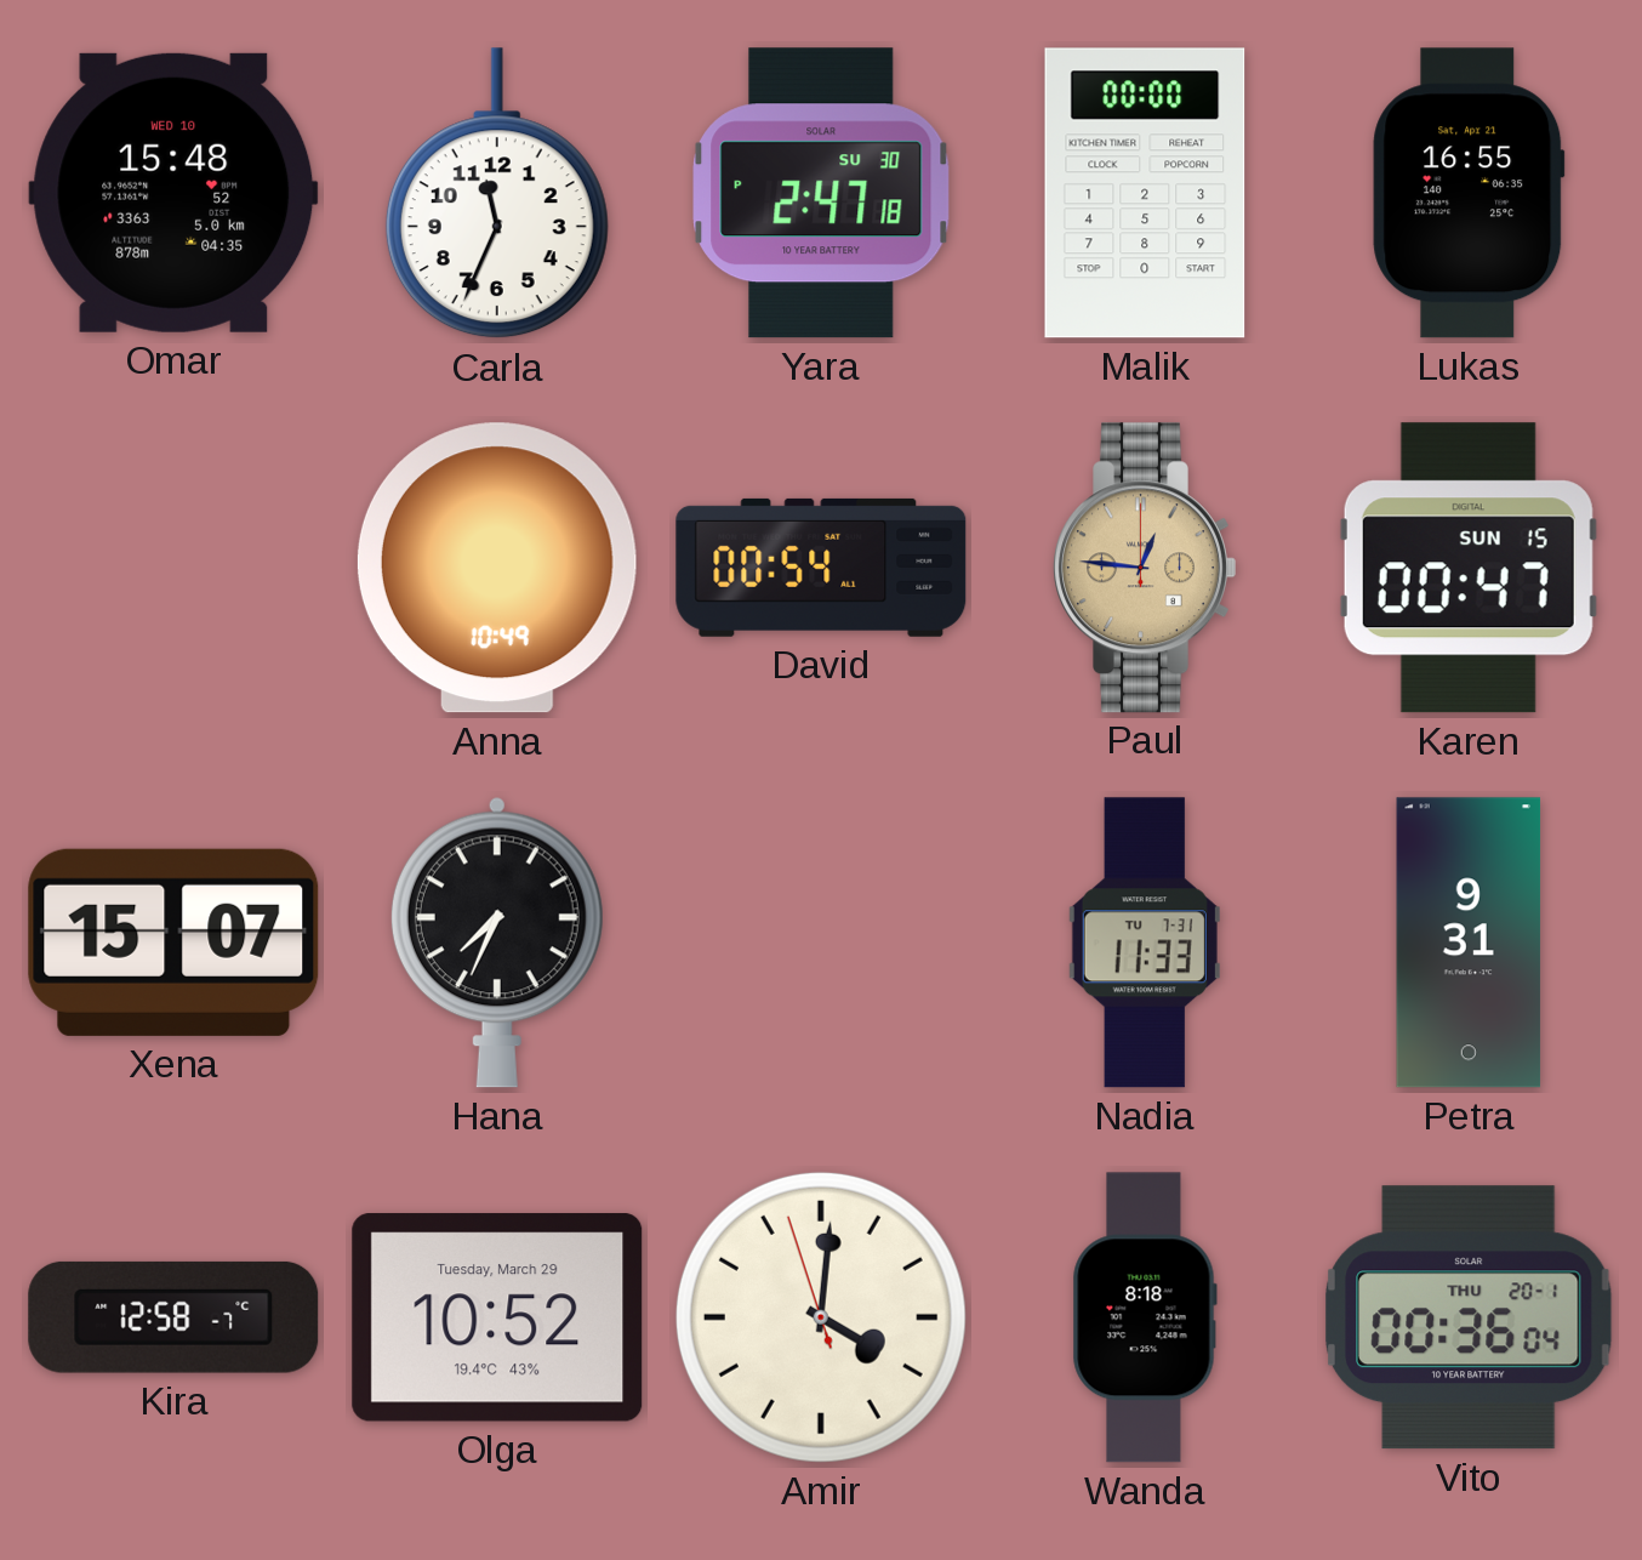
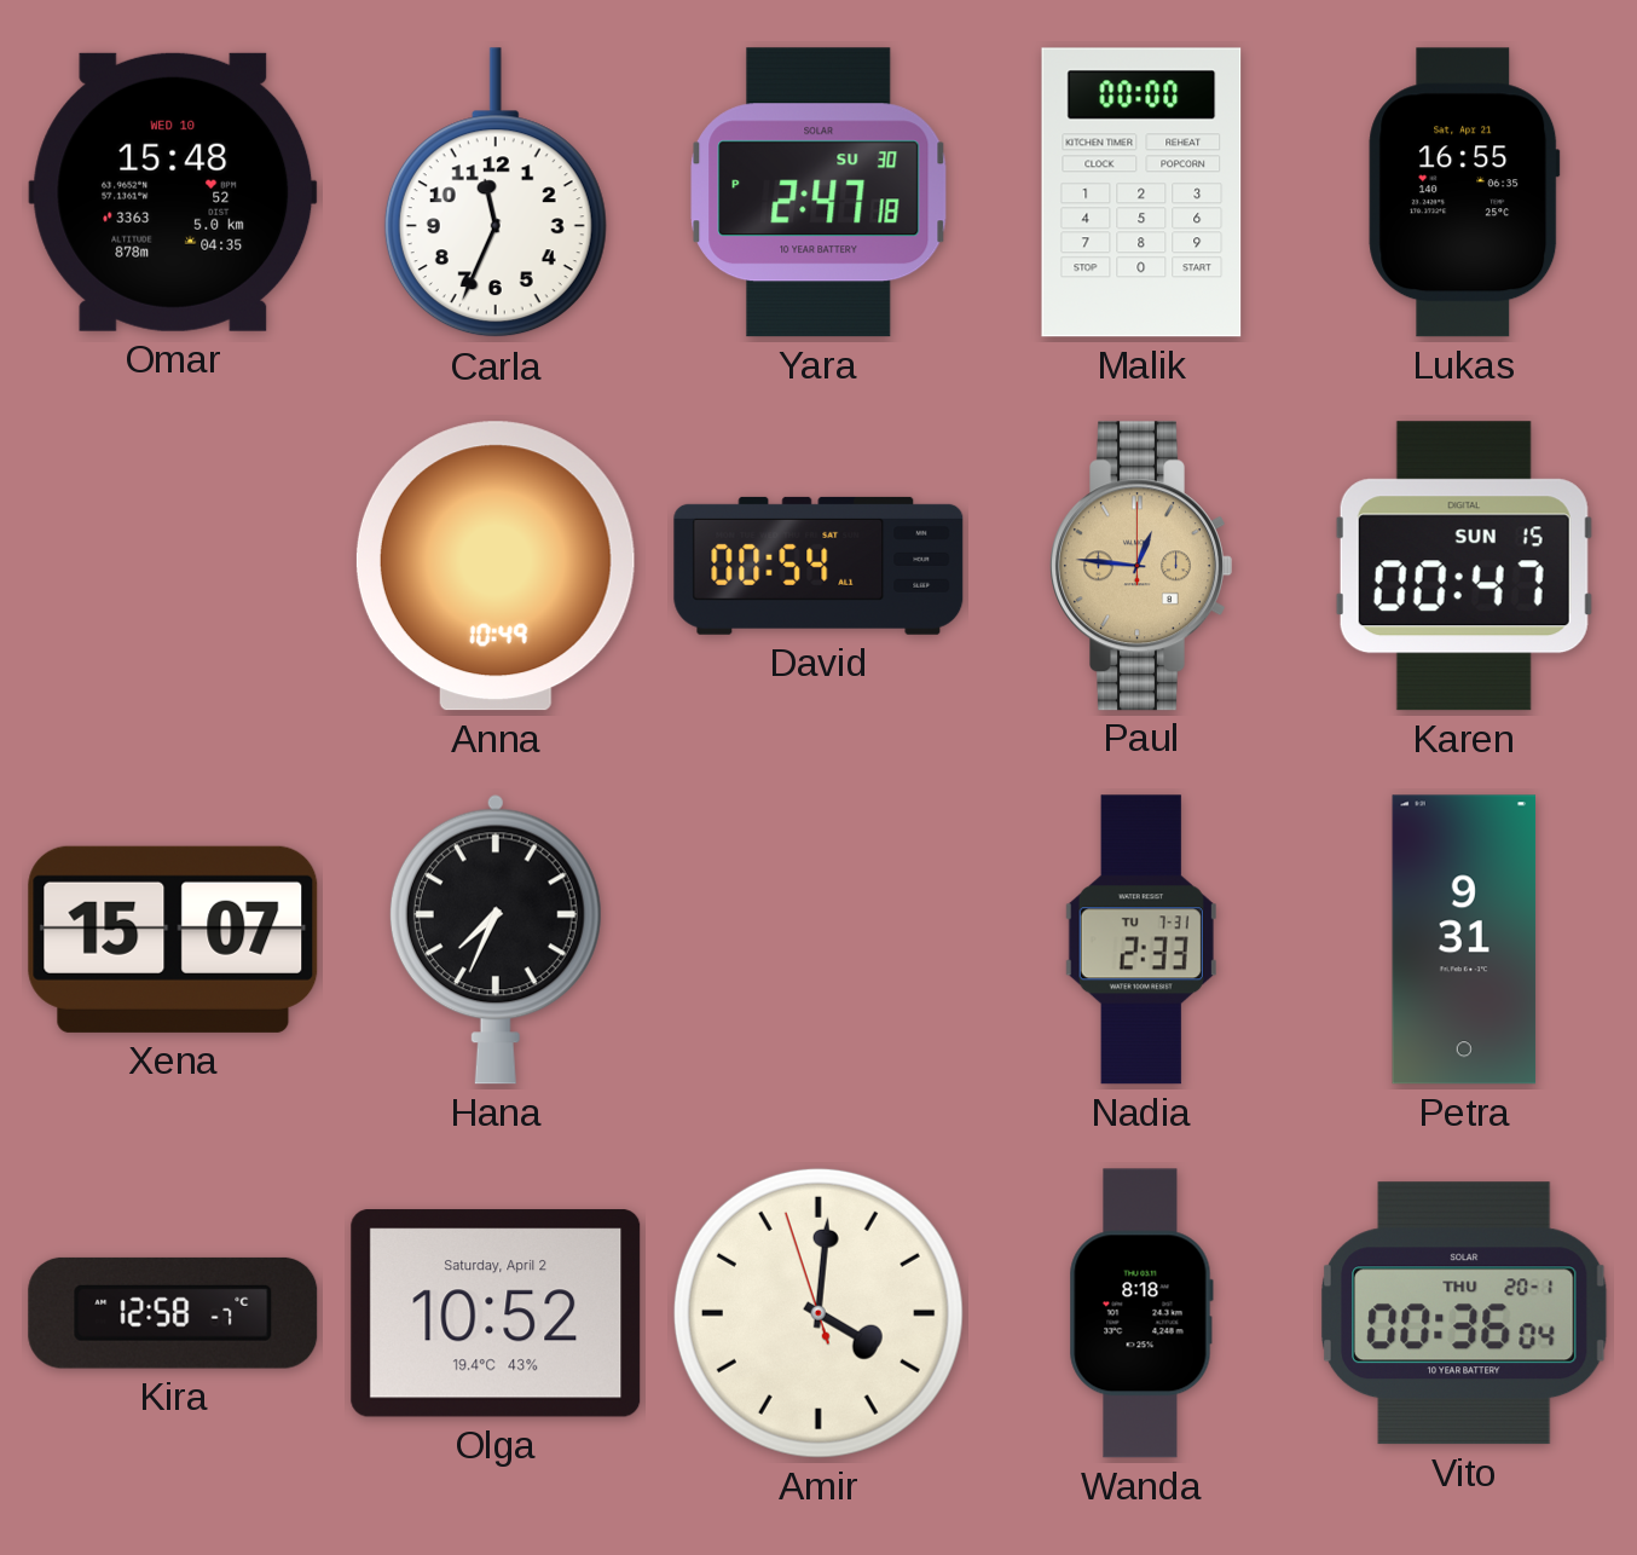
Nadia: 11:33 -> 2:33 (1141, 940)
Olga date: Tuesday, March 29 -> Saturday, April 2 (496, 1313)
